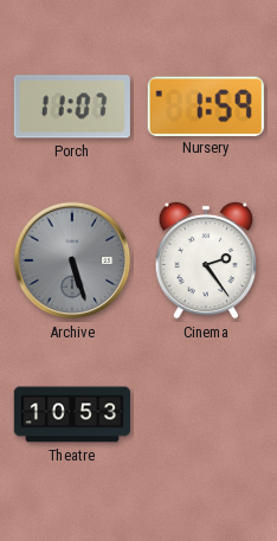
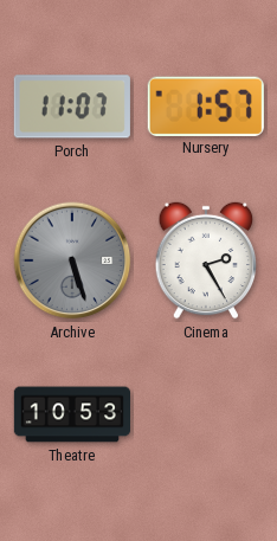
Nursery: 1:59 -> 1:57 (206, 105)
Cinema: 2:24 -> 2:25 (206, 260)
